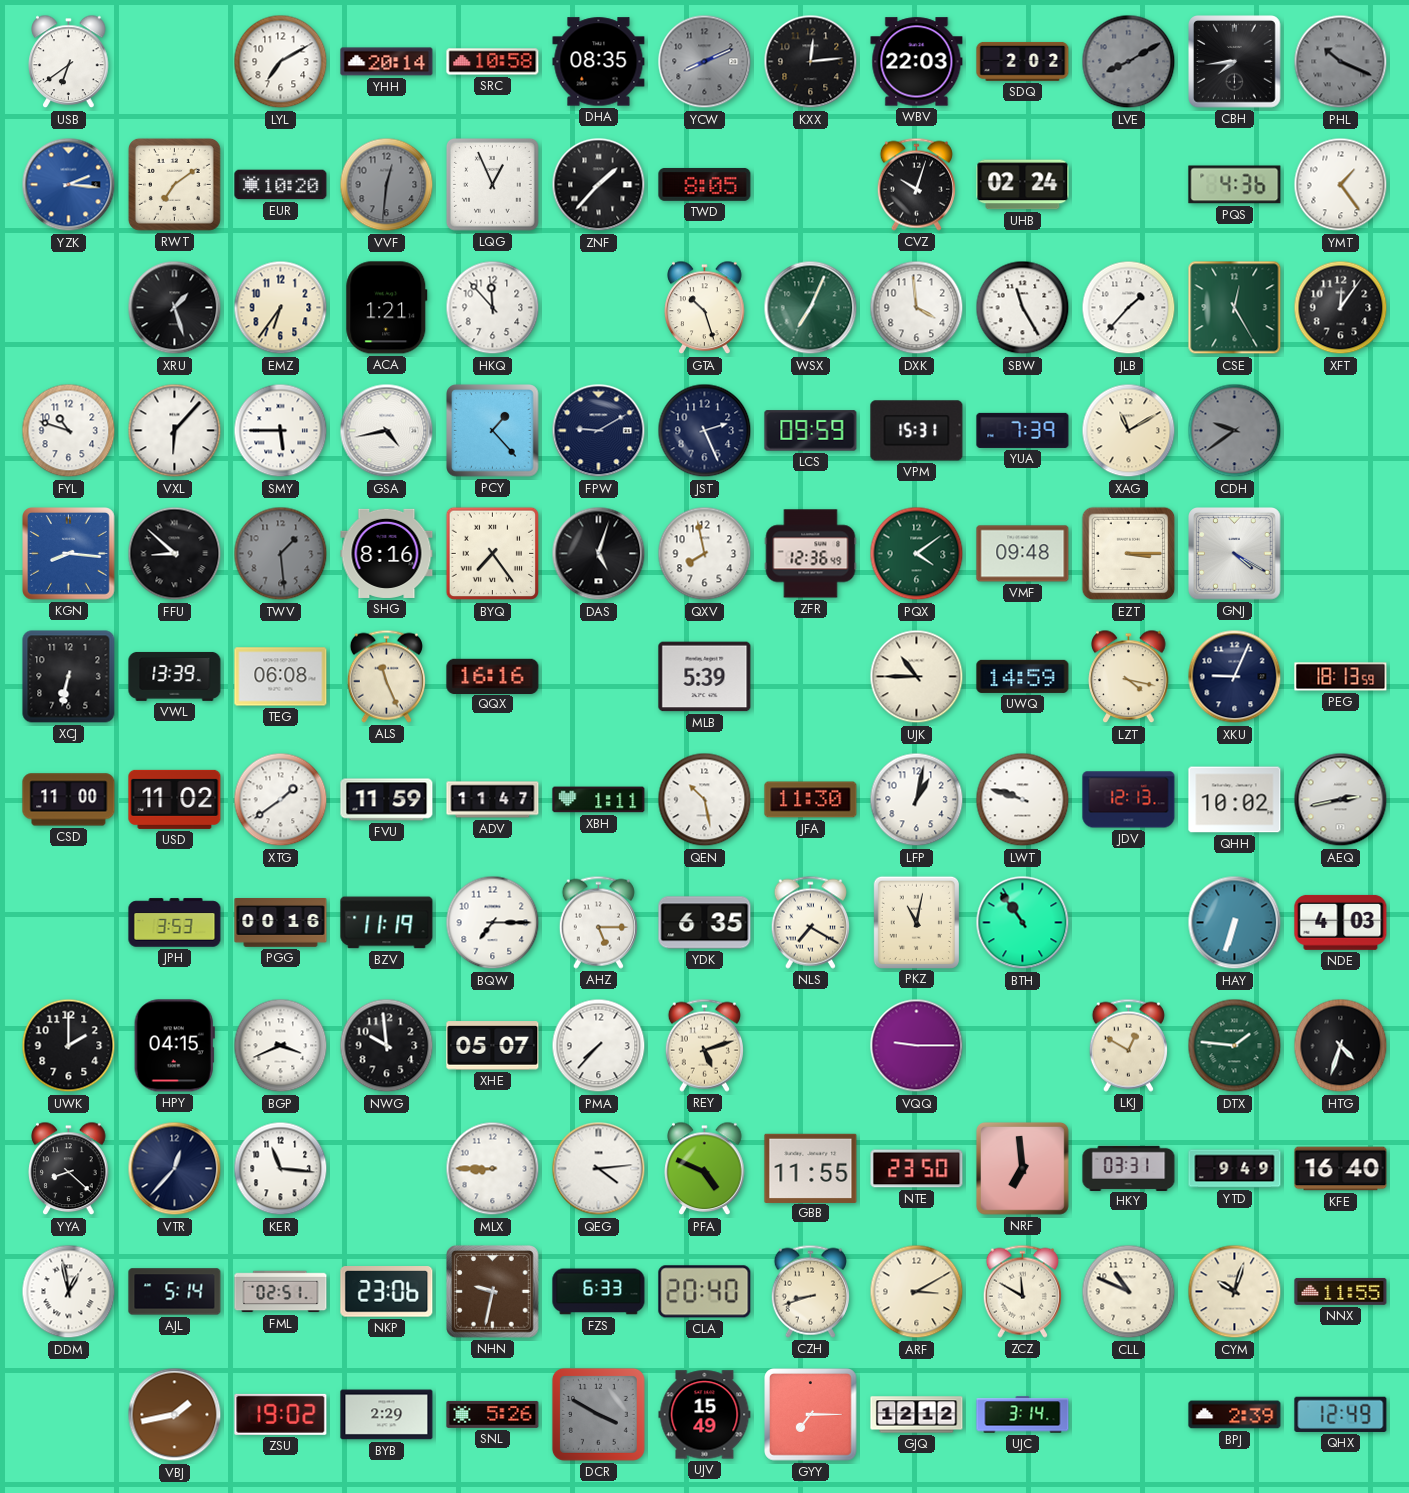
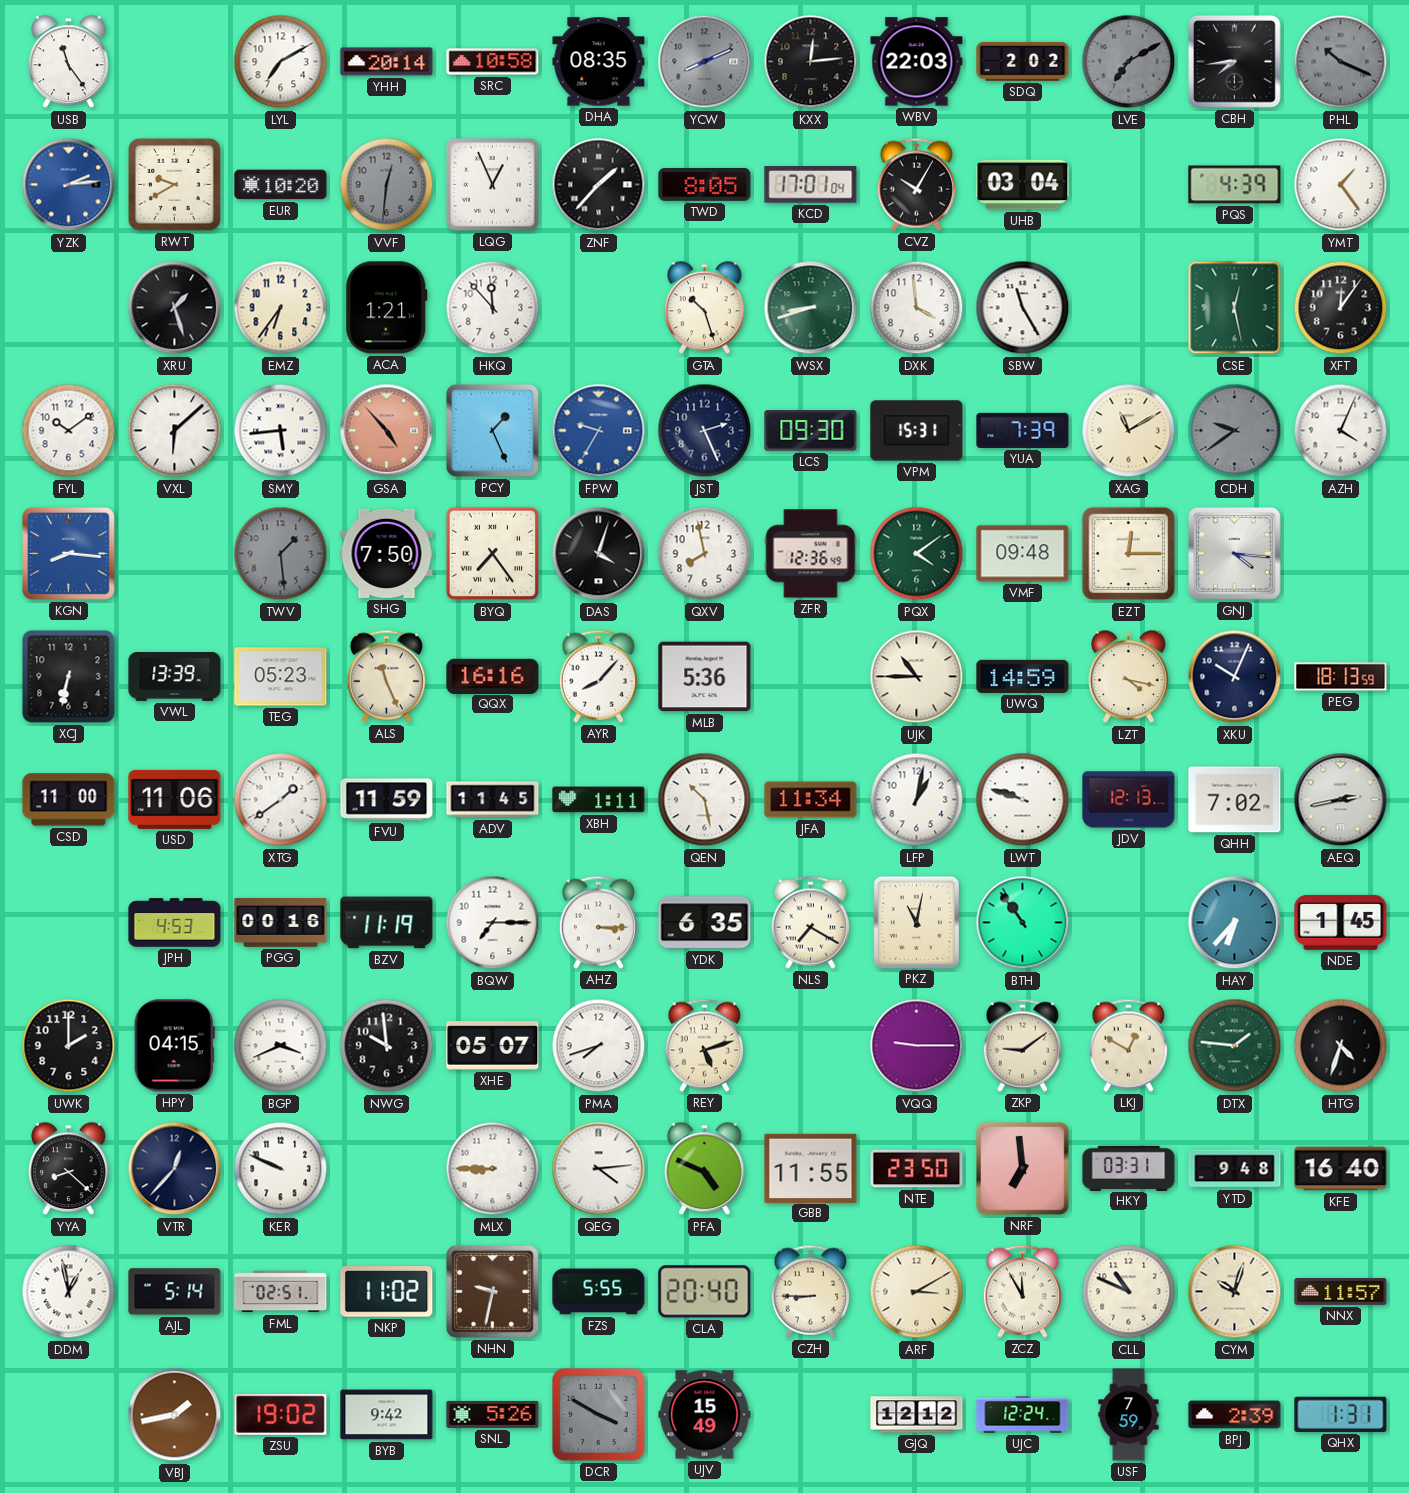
USB: 6:39 -> 11:24 (69, 62)
LVE: 8:10 -> 7:10 (1129, 62)
YZK: 2:16 -> 2:14 (69, 185)
RWT: 7:09 -> 9:40 (174, 184)
KCD: none -> 17:01 (811, 185)
CVZ: 10:03 -> 10:05 (916, 184)
UHB: 02:24 -> 03:04 (1023, 185)
PQS: 4:36 -> 4:39 (1235, 185)
WSX: 7:04 -> 8:42 (811, 308)
JLB: 1:37 -> none (1129, 308)
CSE: 12:25 -> 12:28 (1235, 308)
FYL: 10:48 -> 10:09 (69, 431)
VXL: 6:07 -> 6:08 (175, 431)
SMY: 5:45 -> 5:44 (281, 431)
GSA: 4:43 -> 4:53 (387, 431)
GSA dial: white -> salmon (387, 431)
PCY: 1:23 -> 1:26 (493, 431)
FPW: 9:10 -> 9:35 (599, 431)
FPW dial: navy -> blue (599, 431)
LCS: 09:59 -> 09:30 (811, 431)
AZH: none -> 4:04 (1341, 431)
FFU: 8:52 -> none (175, 554)
SHG: 8:16 -> 7:50 (387, 553)
DAS: 5:03 -> 4:03 (599, 554)
EZT: 3:15 -> 12:15 (1129, 554)
GNJ: 4:20 -> 4:16 (1235, 554)
TEG: 06:08 -> 05:23 (281, 677)
AYR: none -> 8:07 (598, 676)
MLB: 5:39 -> 5:36 (705, 677)
XKU: 9:04 -> 10:04 (1235, 677)
USD: 11:02 -> 11:06 (175, 799)
ADV: 11:47 -> 11:45 (493, 800)
JFA: 11:30 -> 11:34 (811, 800)
QHH: 10:02 -> 7:02 (1235, 800)
JPH: 3:53 -> 4:53 (175, 923)
AHZ: 5:15 -> 3:15 (598, 922)
HAY: 6:33 -> 6:37 (1235, 923)
NDE: 4:03 -> 1:45 (1341, 922)
PMA: 7:37 -> 7:42 (599, 1046)
ZKP: none -> 9:09 (1022, 1045)
KER: 11:16 -> 9:49 (281, 1169)
YTD: 9:49 -> 9:48 (1235, 1169)
NKP: 23:06 -> 11:02 (387, 1292)
FZS: 6:33 -> 5:55 (599, 1292)
CZH: 8:42 -> 8:45 (810, 1291)
ZCZ: 11:50 -> 11:55 (1022, 1291)
NNX: 11:55 -> 11:57 (1341, 1291)
BYB: 2:29 -> 9:42 (387, 1415)
GYY: 7:15 -> none (811, 1415)
UJC: 3:14 -> 12:24 (1023, 1415)
USF: none -> 7:59 (1129, 1415)
QHX: 12:49 -> 1:31 (1341, 1414)
